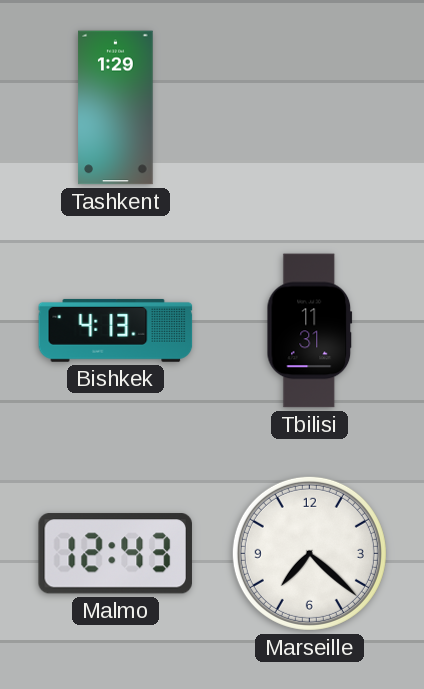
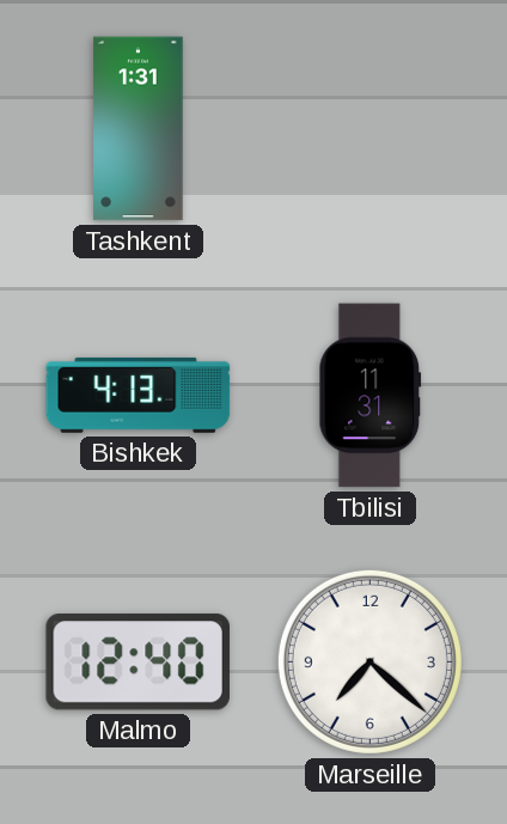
Tashkent: 1:29 -> 1:31 (139, 129)
Malmo: 12:43 -> 12:40 (138, 663)
